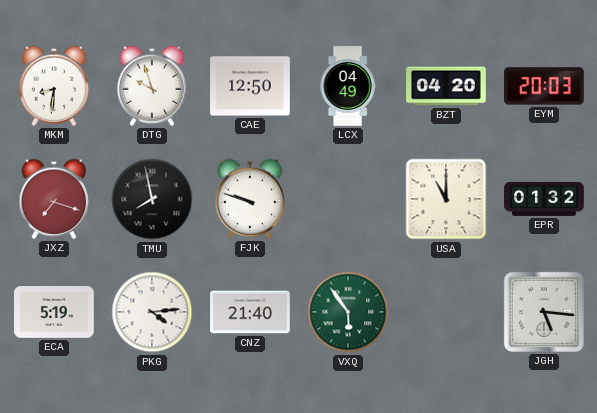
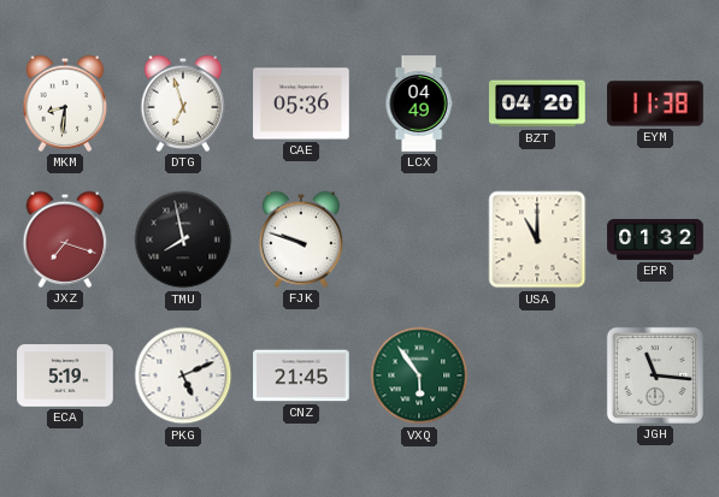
DTG: 9:57 -> 6:57 (183, 103)
CAE: 12:50 -> 05:36 (301, 103)
EYM: 20:03 -> 11:38 (655, 103)
PKG: 4:14 -> 5:11 (183, 375)
CNZ: 21:40 -> 21:45 (301, 375)
JGH: 5:16 -> 11:16 (655, 375)
